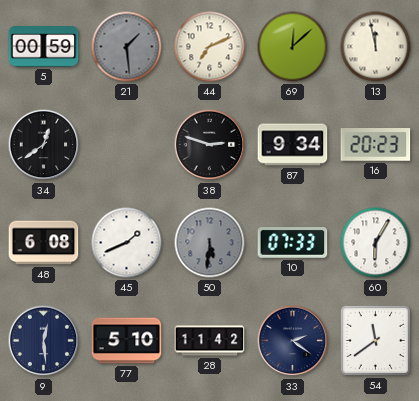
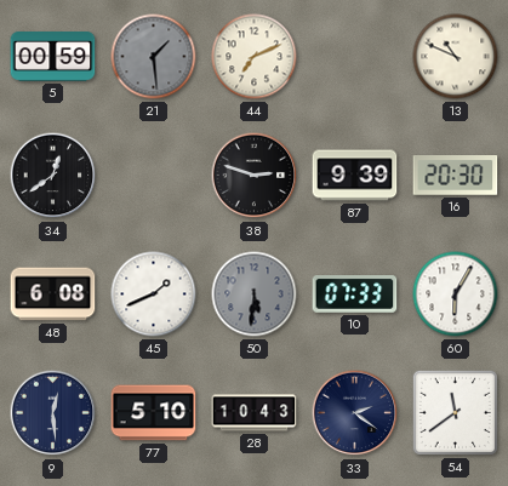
69: 12:08 -> none (293, 47)
13: 11:58 -> 10:49 (456, 57)
87: 9:34 -> 9:39 (355, 176)
16: 20:23 -> 20:30 (456, 176)
28: 11:42 -> 10:43 (255, 413)
